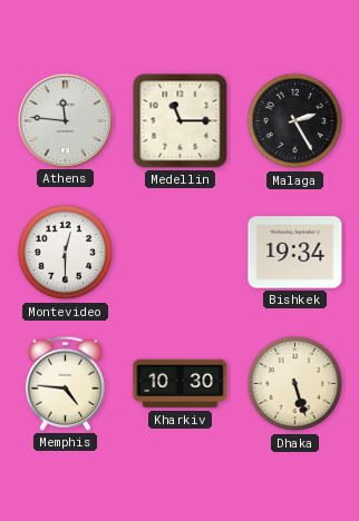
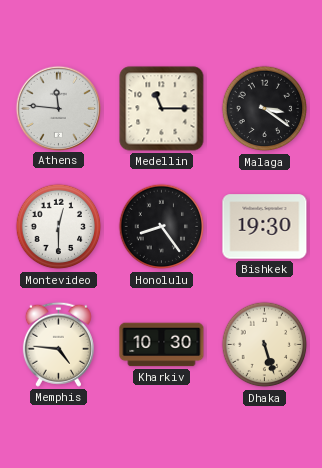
Malaga: 2:25 -> 3:21 (265, 109)
Honolulu: none -> 8:24 (162, 227)
Bishkek: 19:34 -> 19:30 (265, 227)
